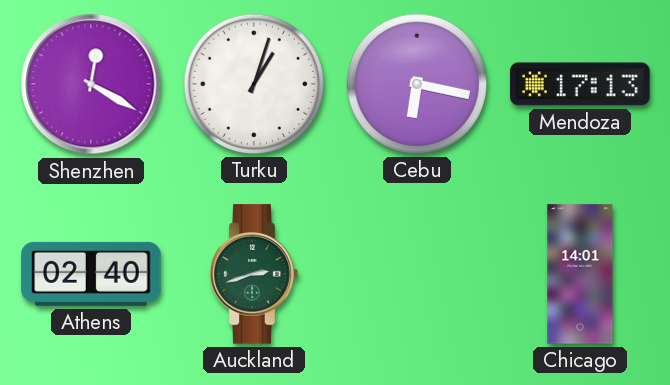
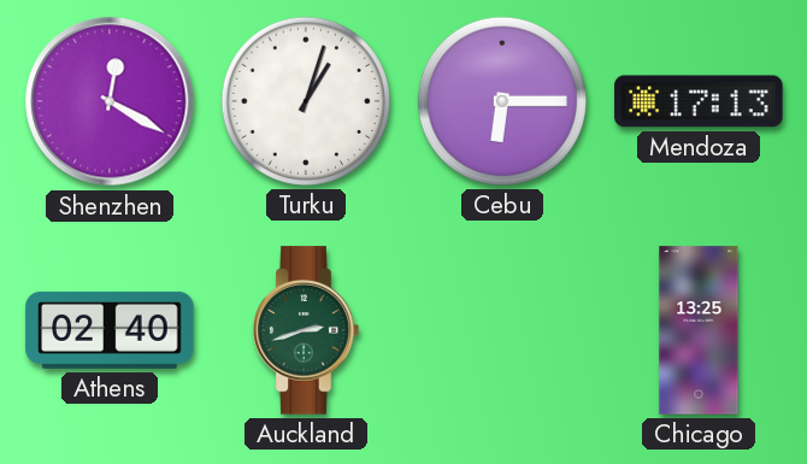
Cebu: 6:17 -> 6:15 (502, 101)
Chicago: 14:01 -> 13:25 (699, 330)
